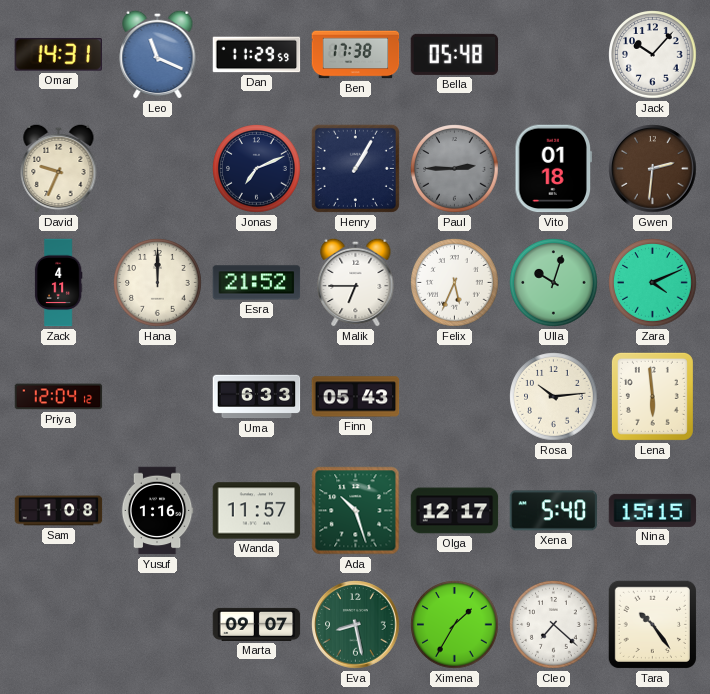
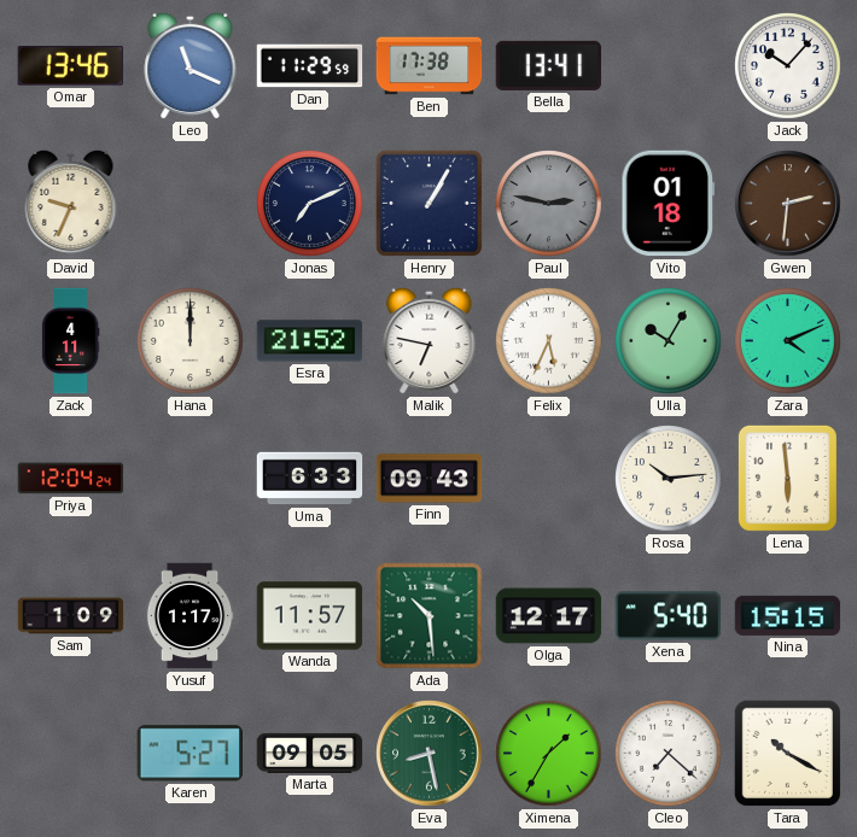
Omar: 14:31 -> 13:46 (70, 66)
Bella: 05:48 -> 13:41 (549, 65)
Paul: 2:45 -> 2:47 (549, 204)
Malik: 6:45 -> 6:47 (430, 340)
Ulla: 10:03 -> 10:05 (669, 341)
Priya: 12:04:12 -> 12:04:24 (71, 479)
Finn: 05:43 -> 09:43 (430, 479)
Sam: 1:08 -> 1:09 (71, 616)
Yusuf: 1:16 -> 1:17 (190, 616)
Ada: 10:27 -> 10:29 (430, 616)
Karen: none -> 5:27 (190, 754)
Marta: 09:07 -> 09:05 (310, 753)
Tara: 10:24 -> 10:20 (787, 753)
